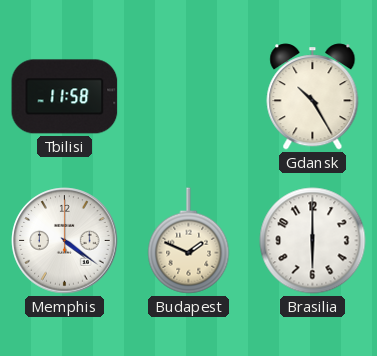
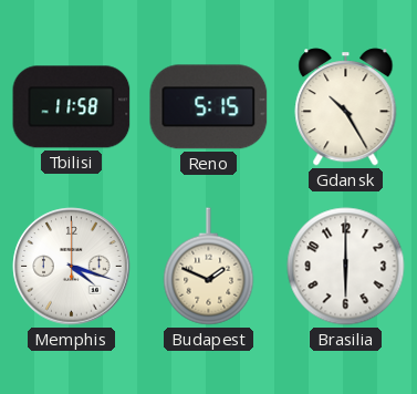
Reno: none -> 5:15 (209, 107)
Memphis: 4:21 -> 4:18 (72, 267)
